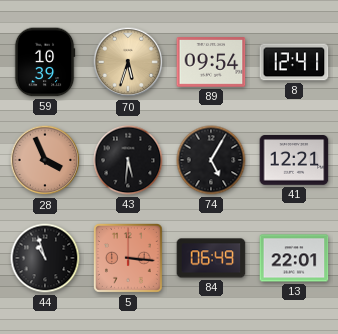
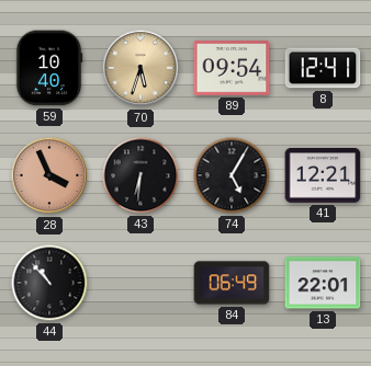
59: 10:39 -> 10:40 (49, 68)
43: 5:31 -> 6:31 (140, 175)
44: 10:57 -> 10:53 (49, 283)
5: 3:16 -> none (129, 259)
